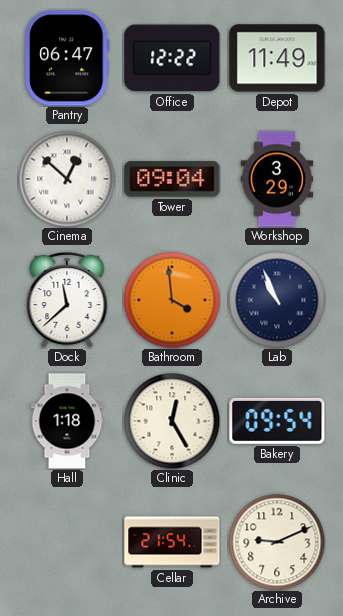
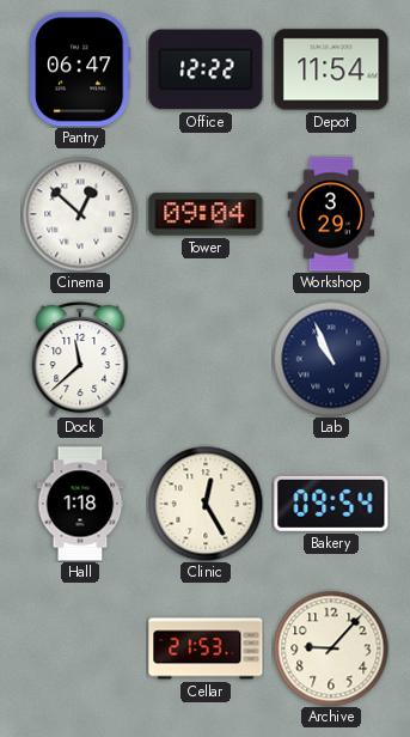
Depot: 11:49 -> 11:54 (331, 69)
Bathroom: 3:59 -> none (172, 300)
Cellar: 21:54 -> 21:53 (206, 648)
Archive: 9:11 -> 9:07 (331, 648)
